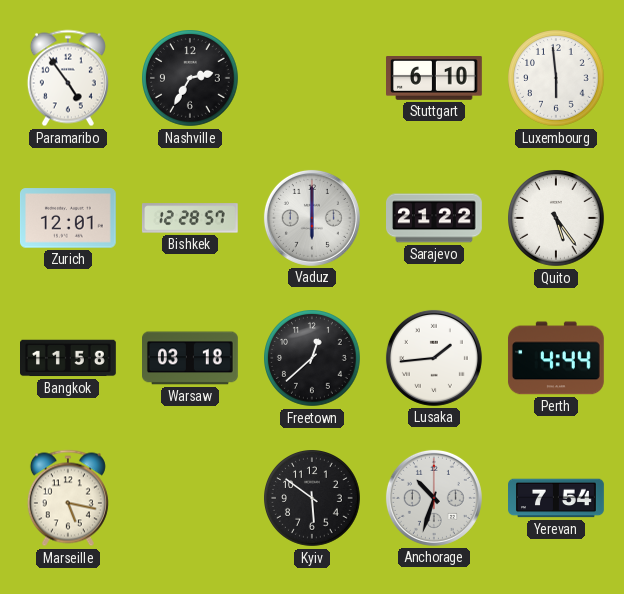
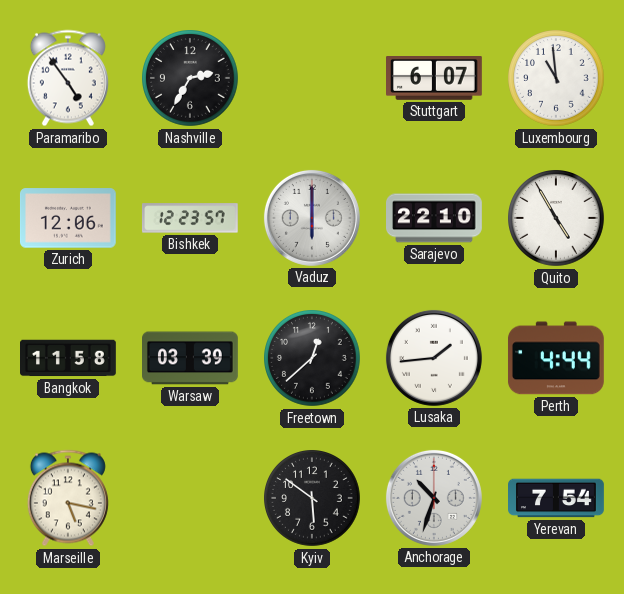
Stuttgart: 6:10 -> 6:07 (435, 79)
Luxembourg: 5:59 -> 10:59 (557, 79)
Zurich: 12:01 -> 12:06 (68, 218)
Bishkek: 12:28 -> 12:23 (190, 218)
Sarajevo: 21:22 -> 22:10 (434, 218)
Quito: 5:24 -> 4:55 (557, 219)
Warsaw: 03:18 -> 03:39 (191, 358)
